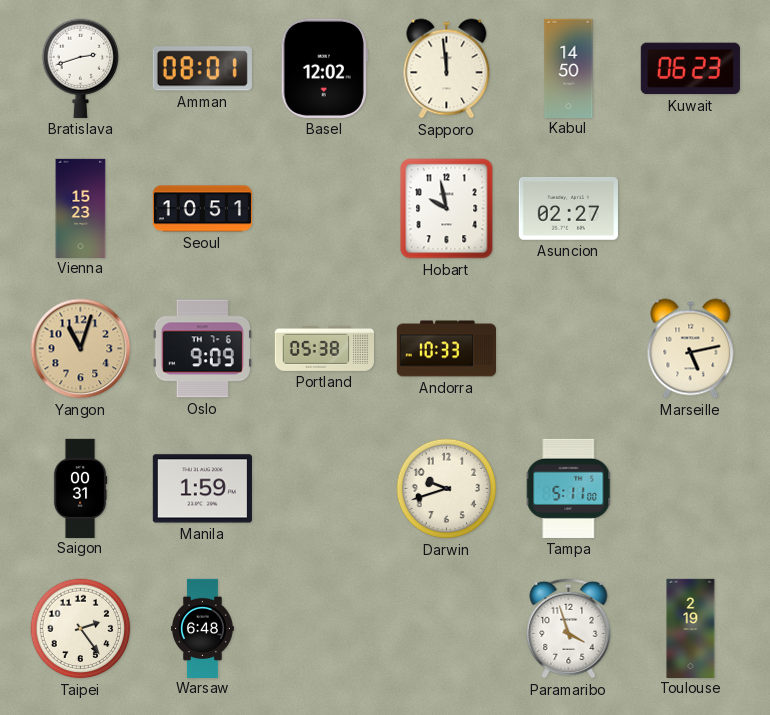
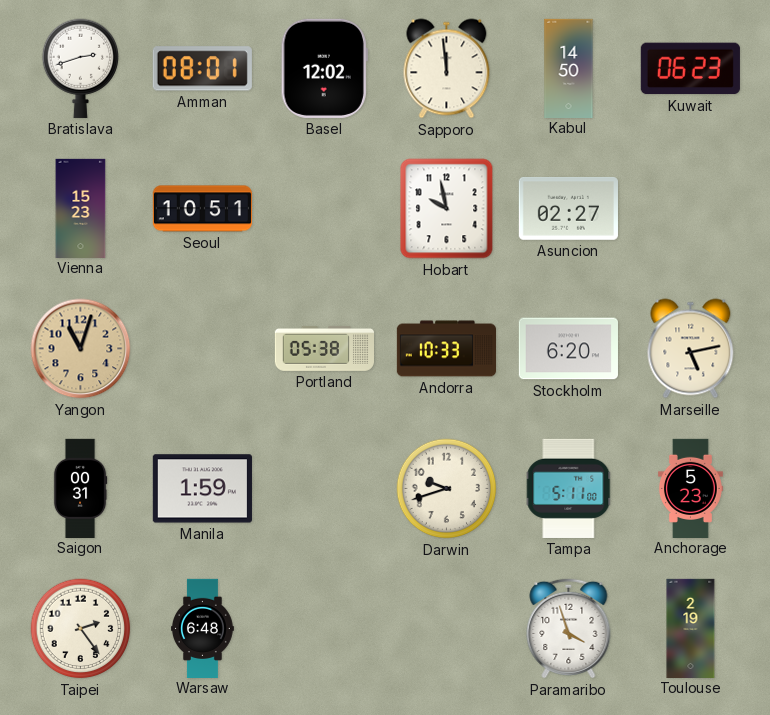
Oslo: 9:09 -> none (202, 349)
Stockholm: none -> 6:20 (568, 349)
Anchorage: none -> 5:23 (690, 488)
